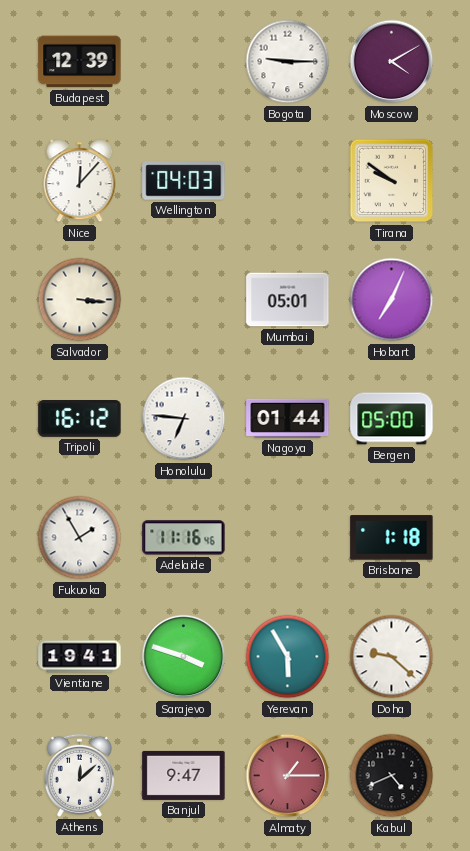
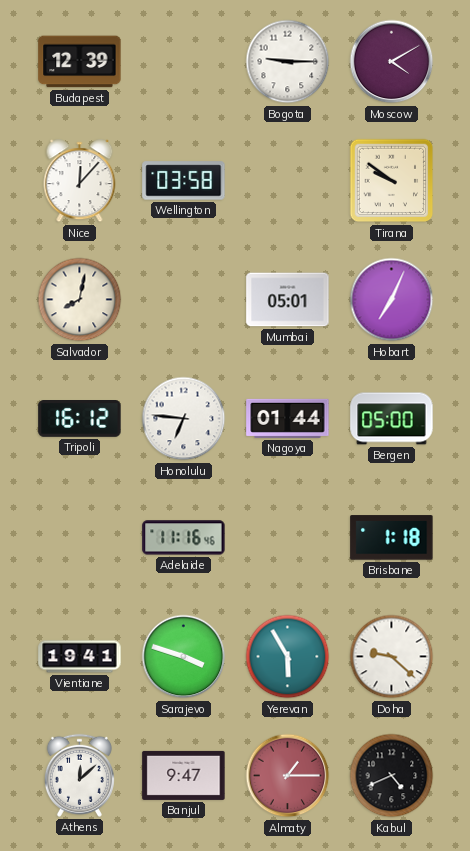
Wellington: 04:03 -> 03:58 (184, 181)
Salvador: 3:16 -> 8:02 (80, 300)
Fukuoka: 1:55 -> none (80, 538)
